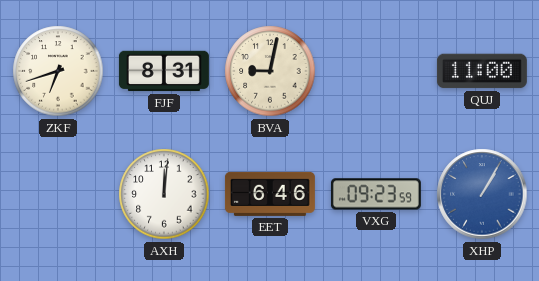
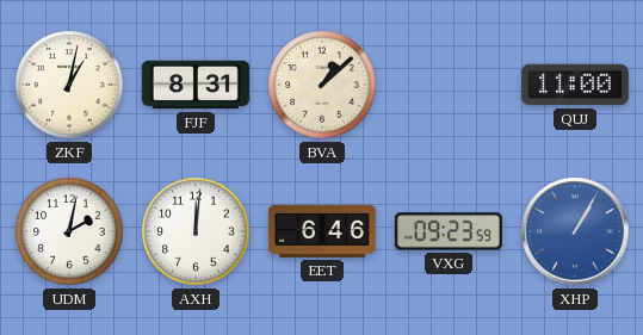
ZKF: 6:42 -> 1:02 (69, 85)
BVA: 9:02 -> 1:08 (322, 85)
UDM: none -> 2:02 (69, 231)
